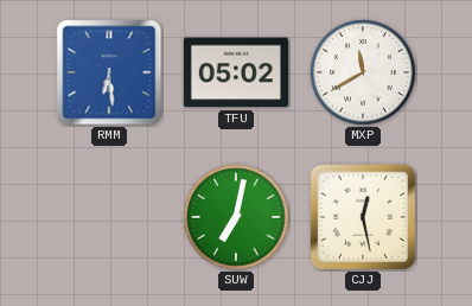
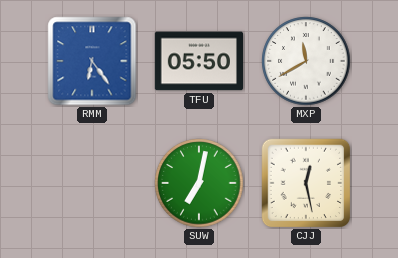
RMM: 6:29 -> 6:24 (92, 61)
TFU: 05:02 -> 05:50 (198, 61)
